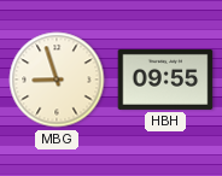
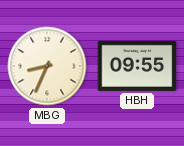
MBG: 8:57 -> 8:34 (47, 66)
